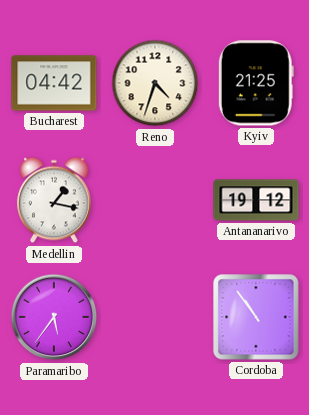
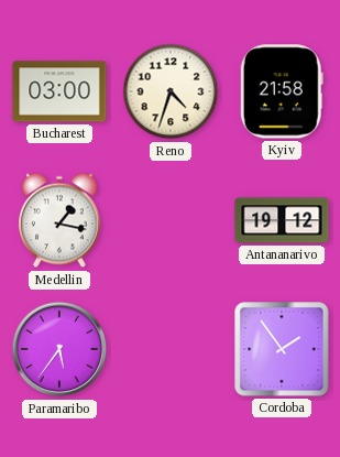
Bucharest: 04:42 -> 03:00 (59, 91)
Kyiv: 21:25 -> 21:58 (282, 91)
Cordoba: 10:54 -> 1:54 (282, 349)
